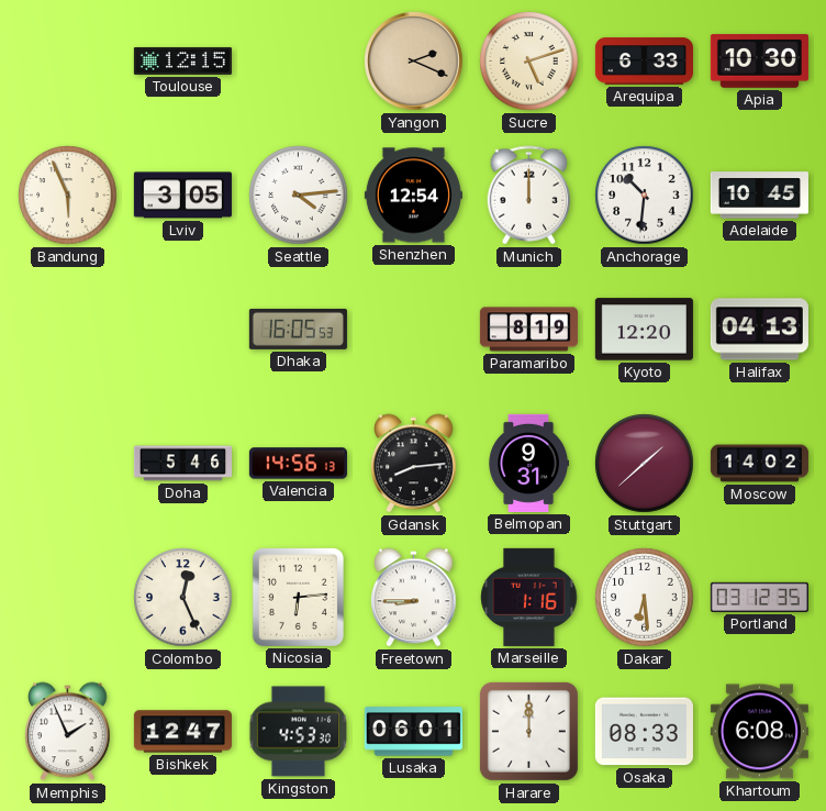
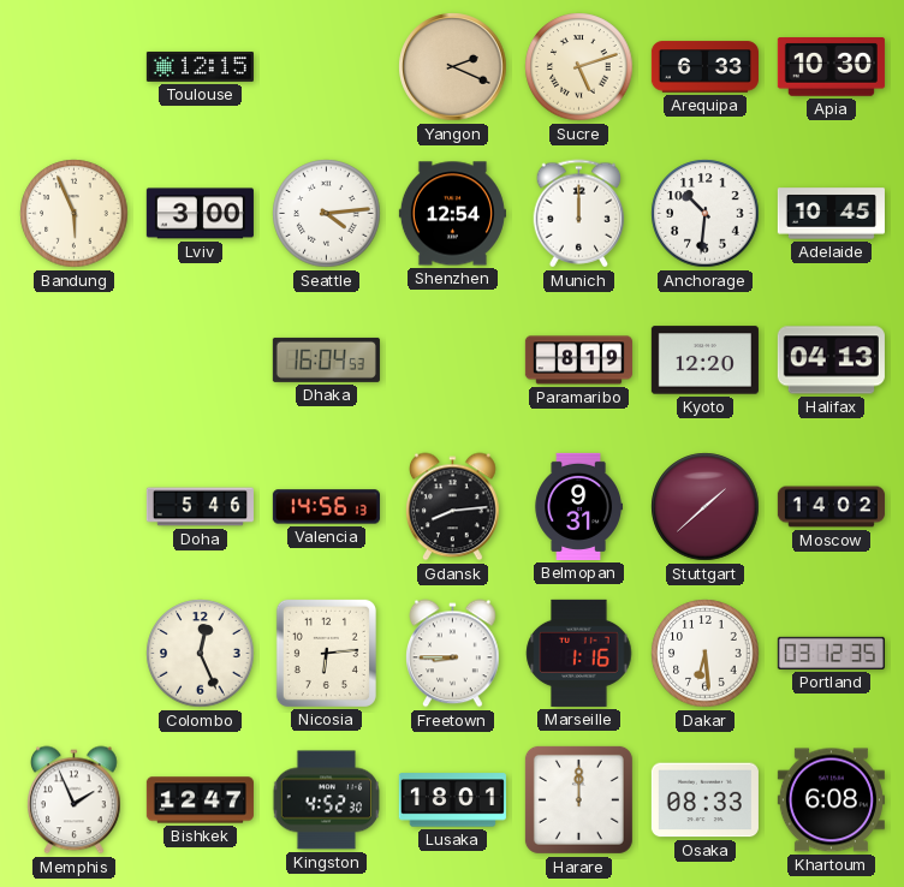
Lviv: 3:05 -> 3:00 (200, 214)
Dhaka: 16:05 -> 16:04 (326, 359)
Kingston: 4:53 -> 4:52 (326, 800)
Lusaka: 06:01 -> 18:01 (452, 800)
